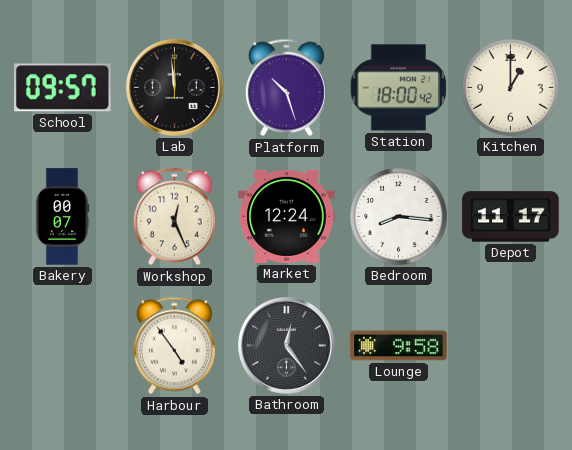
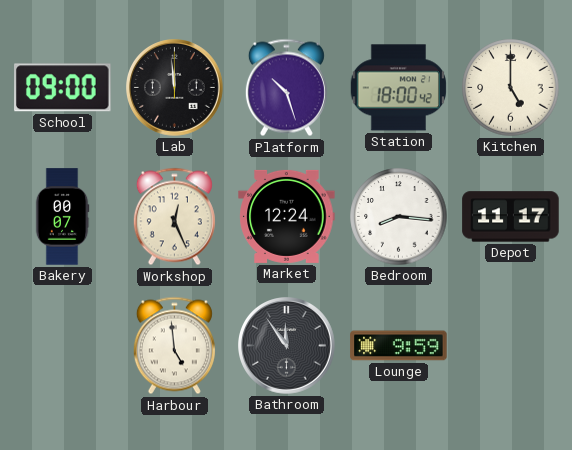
School: 09:57 -> 09:00 (63, 88)
Kitchen: 1:00 -> 5:00 (511, 88)
Harbour: 4:54 -> 4:59 (174, 346)
Bathroom: 12:24 -> 11:54 (287, 346)
Lounge: 9:58 -> 9:59 (399, 346)
